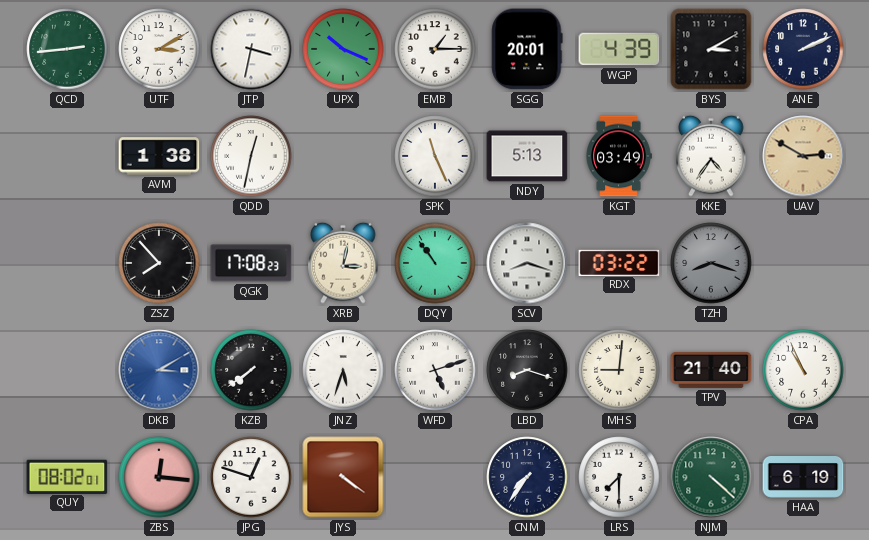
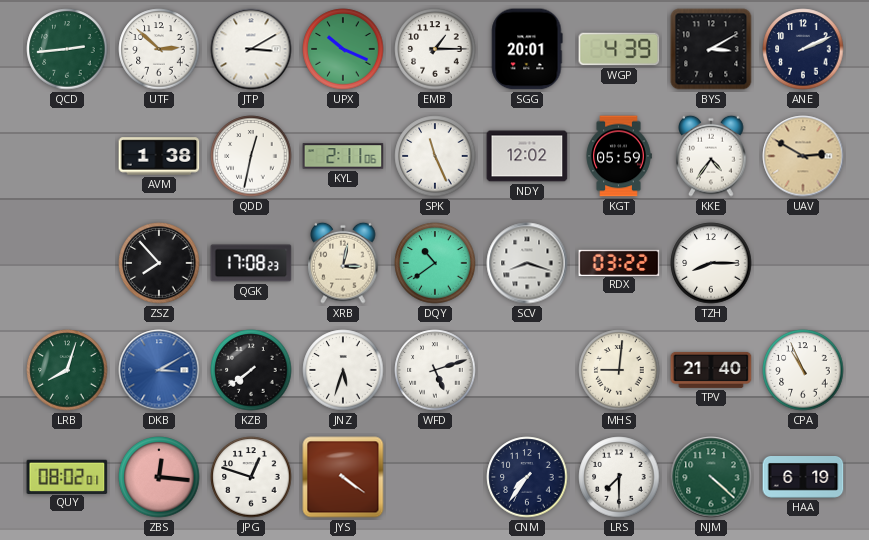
UTF: 3:10 -> 2:52 (159, 49)
JTP: 3:32 -> 3:10 (251, 49)
KYL: none -> 2:11 (343, 156)
NDY: 5:13 -> 12:02 (527, 156)
KGT: 03:49 -> 05:59 (619, 156)
DQY: 10:54 -> 10:39 (435, 263)
TZH: 8:18 -> 8:15 (711, 263)
TZH dial: grey -> white (711, 263)
LRB: none -> 8:03 (67, 370)
LBD: 8:18 -> none (527, 370)
